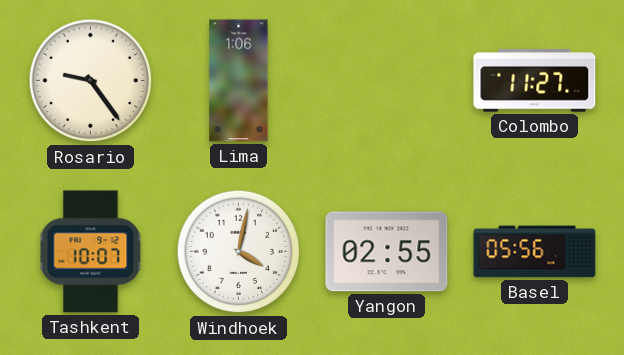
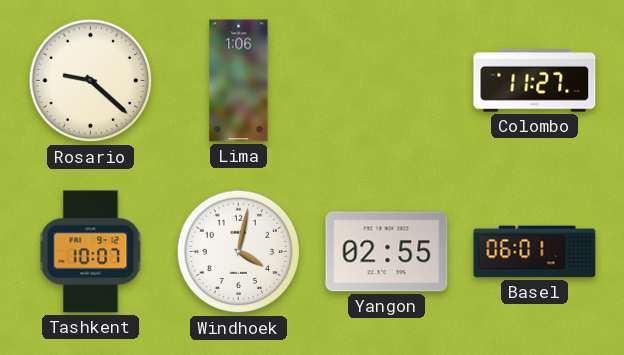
Rosario: 9:24 -> 9:22 (91, 81)
Basel: 05:56 -> 06:01 (535, 252)
